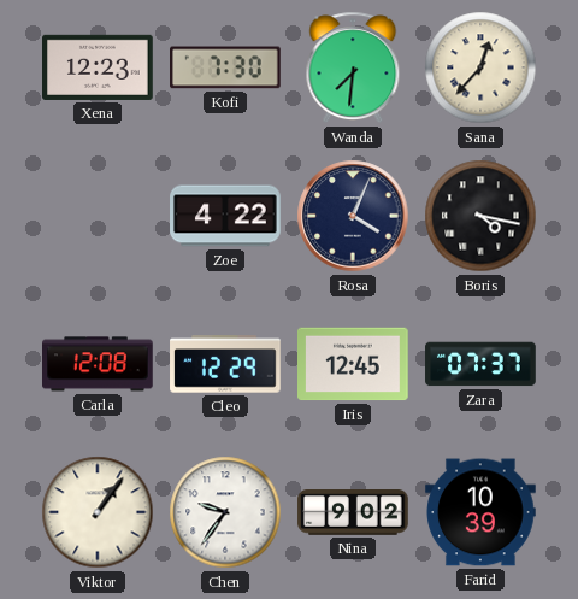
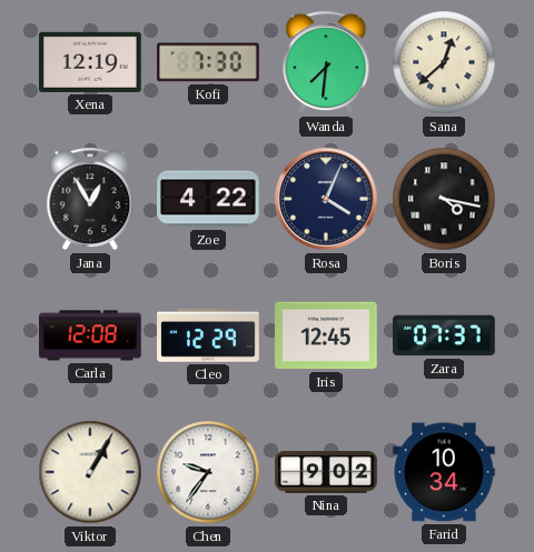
Xena: 12:23 -> 12:19 (90, 62)
Sana: 12:37 -> 12:38 (444, 62)
Jana: none -> 12:55 (90, 199)
Viktor: 1:06 -> 1:05 (90, 472)
Farid: 10:39 -> 10:34 (444, 472)
